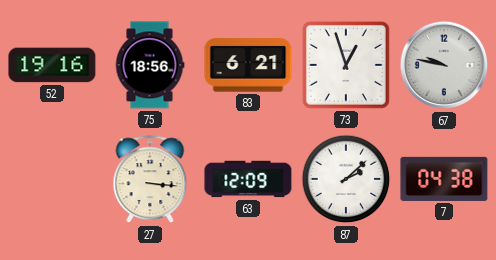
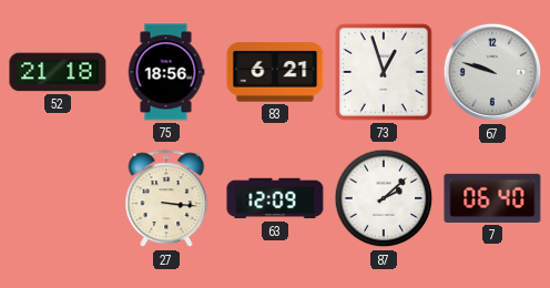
52: 19:16 -> 21:18 (58, 72)
67: 9:47 -> 9:48 (492, 72)
7: 04:38 -> 06:40 (492, 198)
